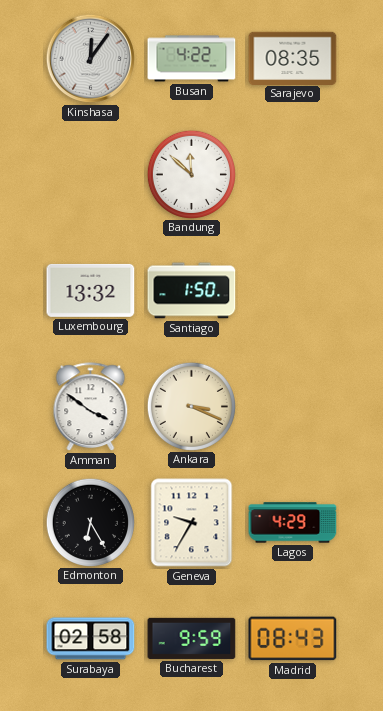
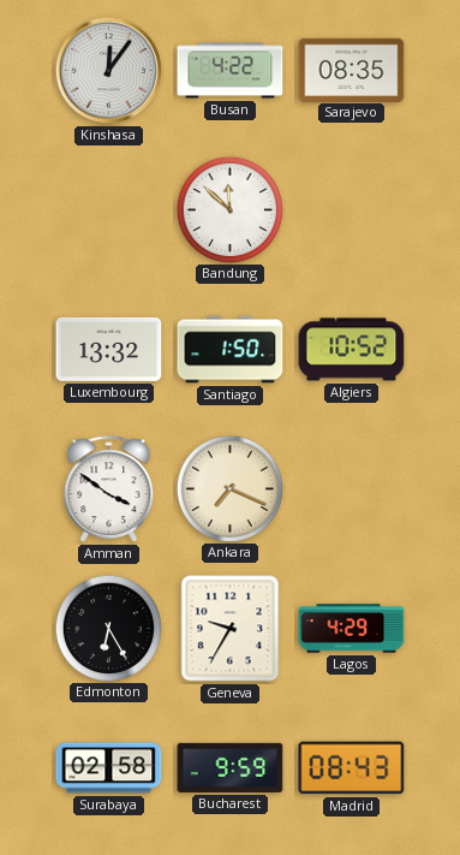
Algiers: none -> 10:52 (352, 350)
Ankara: 3:19 -> 7:19 (229, 488)
